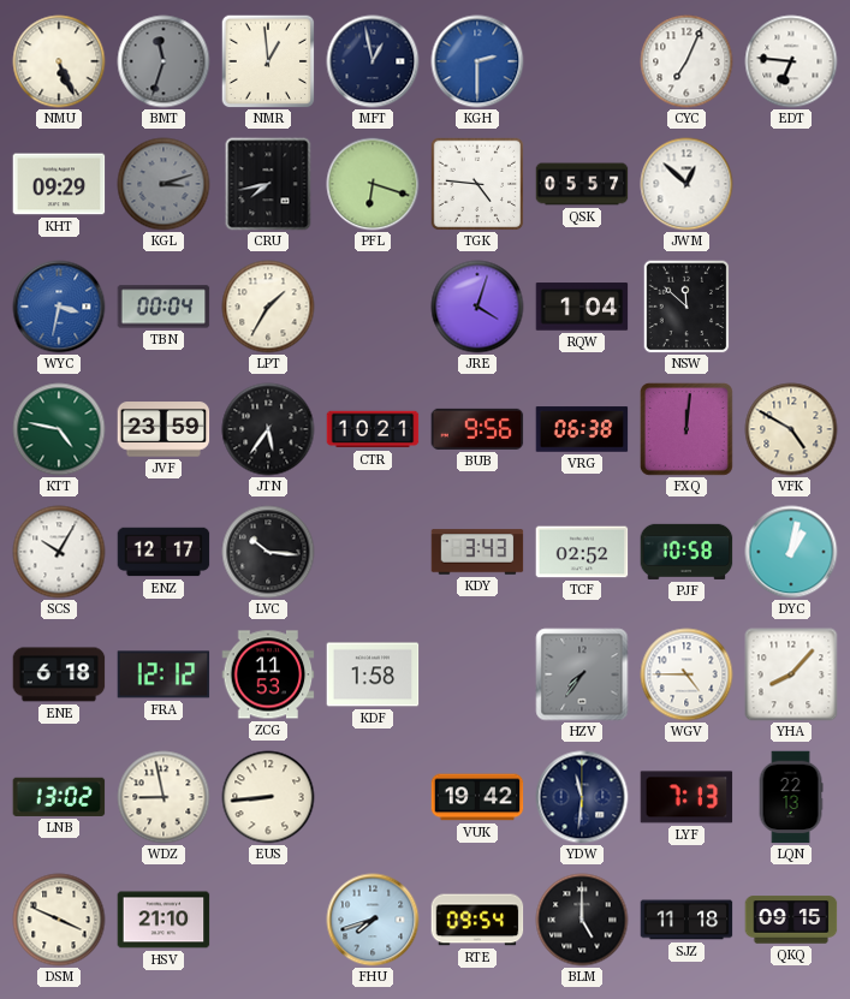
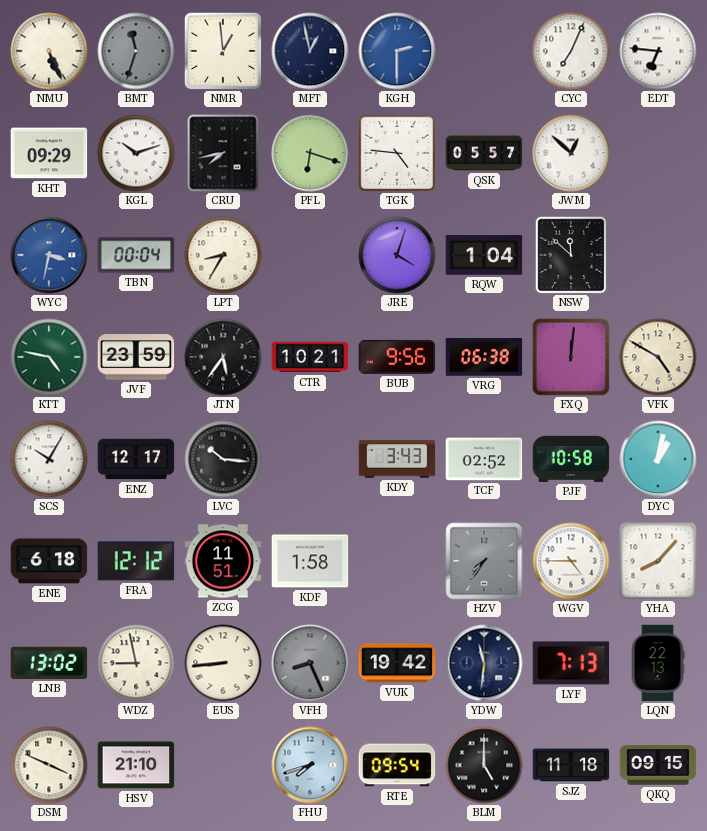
KGL: 3:12 -> 10:12 (136, 153)
KGL dial: grey -> white (136, 153)
LPT: 1:35 -> 8:35 (223, 255)
ZCG: 11:53 -> 11:51 (223, 561)
VFH: none -> 8:26 (310, 663)
